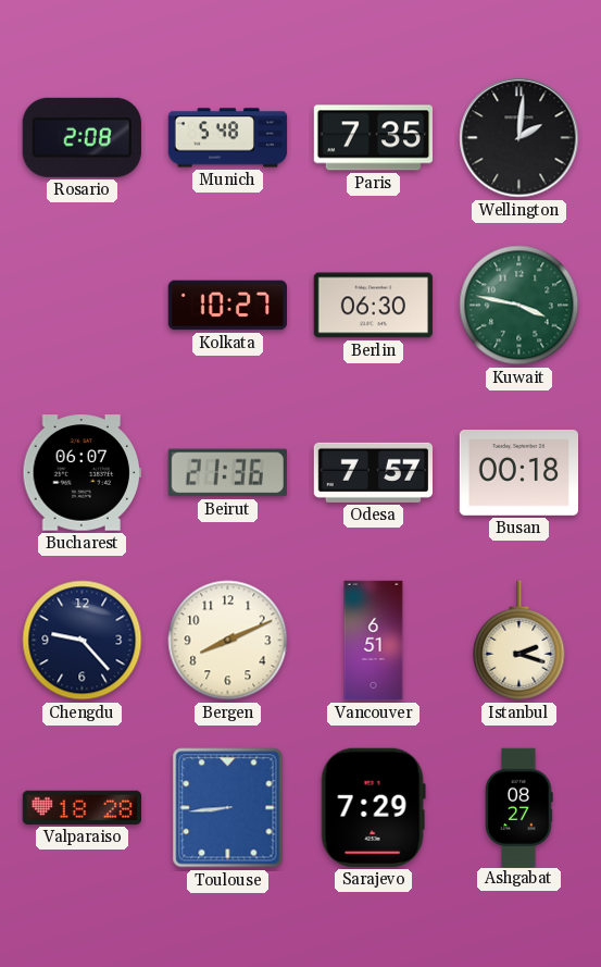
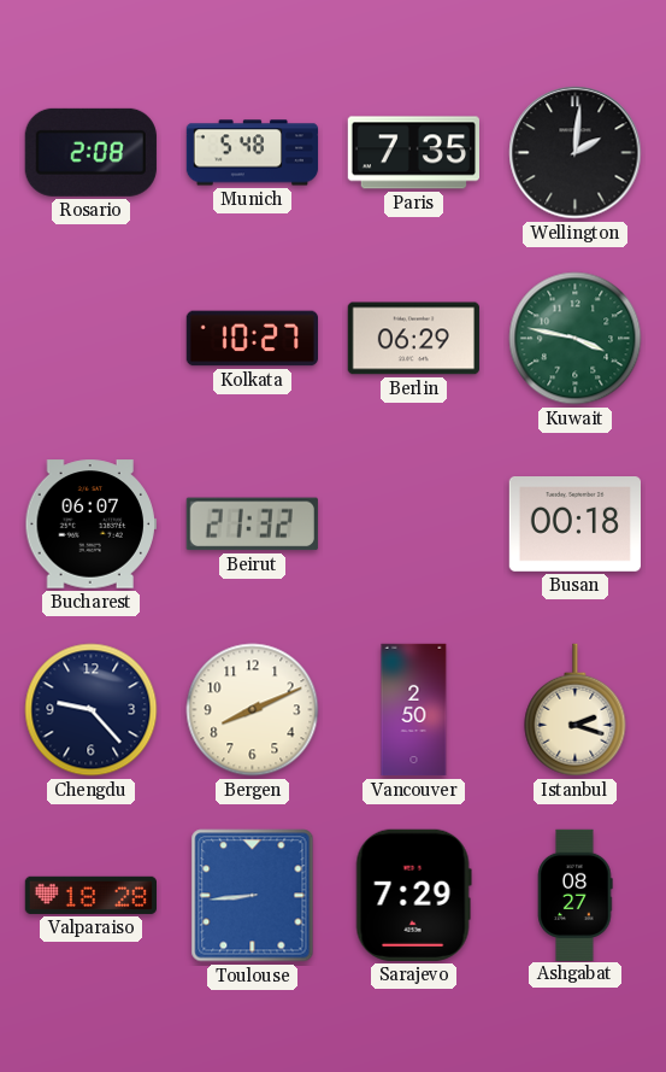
Berlin: 06:30 -> 06:29 (413, 339)
Beirut: 21:36 -> 21:32 (252, 525)
Odesa: 7:57 -> none (373, 472)
Vancouver: 6:51 -> 2:50 (414, 710)
